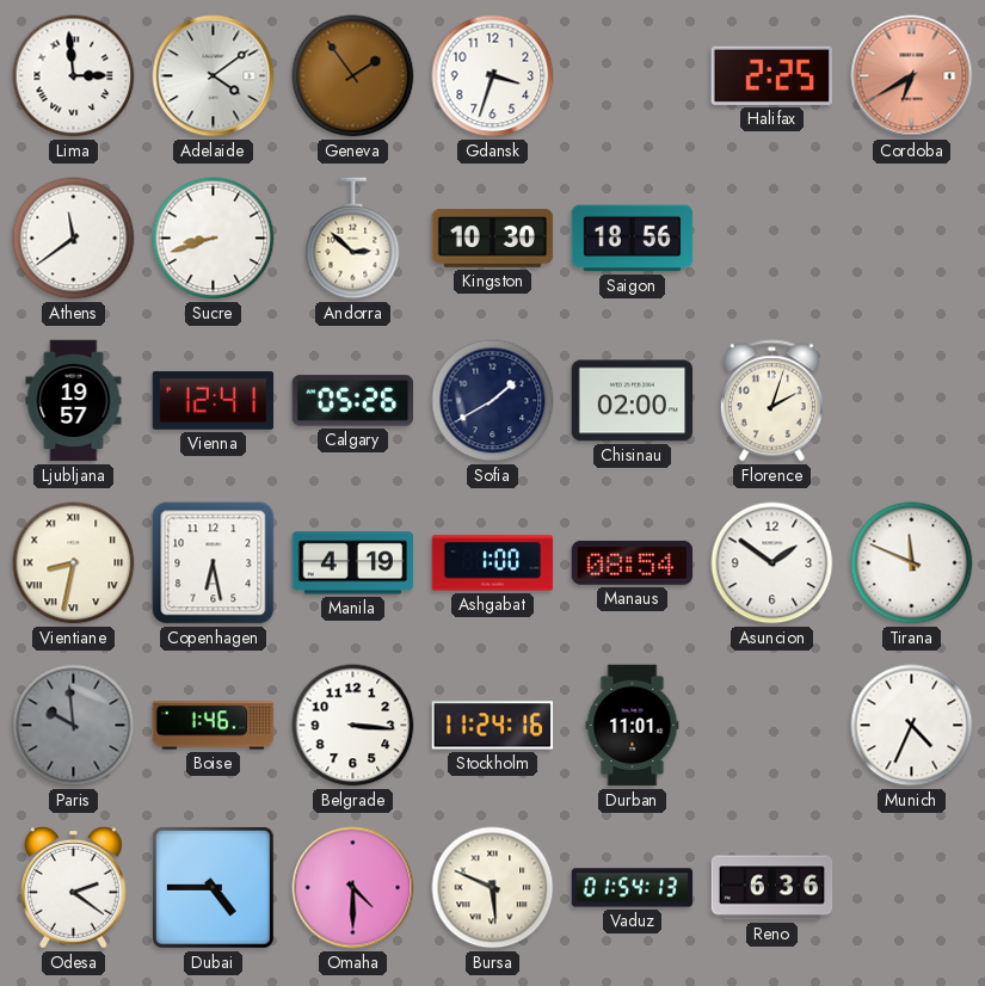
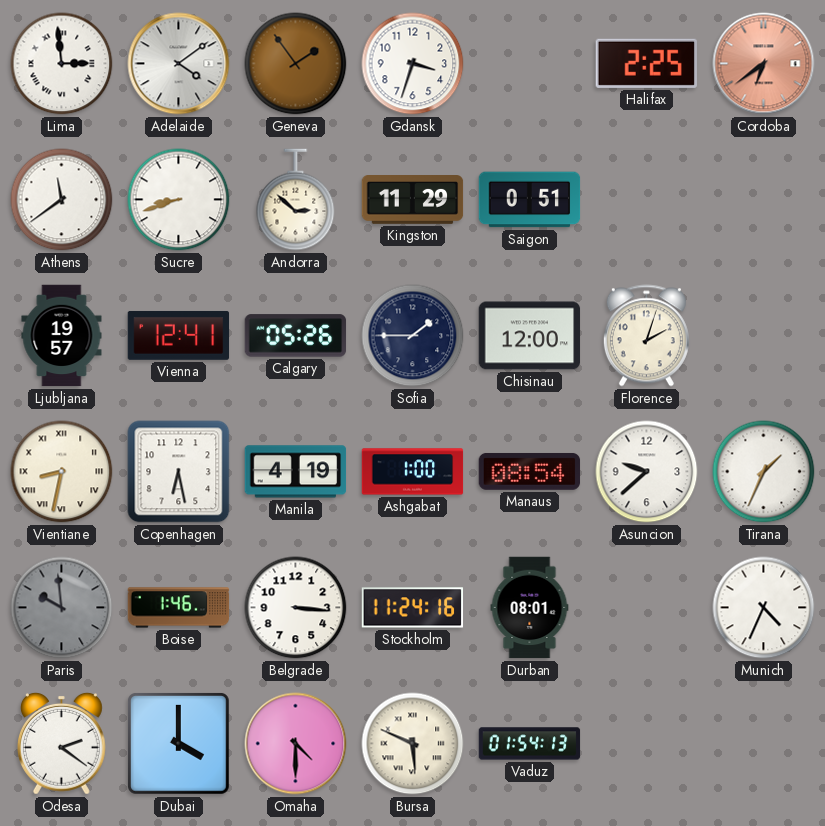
Cordoba: 6:40 -> 6:39 (764, 64)
Kingston: 10:30 -> 11:29 (413, 200)
Saigon: 18:56 -> 0:51 (530, 200)
Sofia: 1:40 -> 1:45 (413, 336)
Chisinau: 02:00 -> 12:00 (530, 336)
Asuncion: 1:51 -> 9:38 (647, 472)
Tirana: 11:49 -> 1:34 (764, 472)
Durban: 11:01 -> 08:01 (530, 608)
Dubai: 4:45 -> 4:00 (178, 743)
Reno: 6:36 -> none (772, 888)
